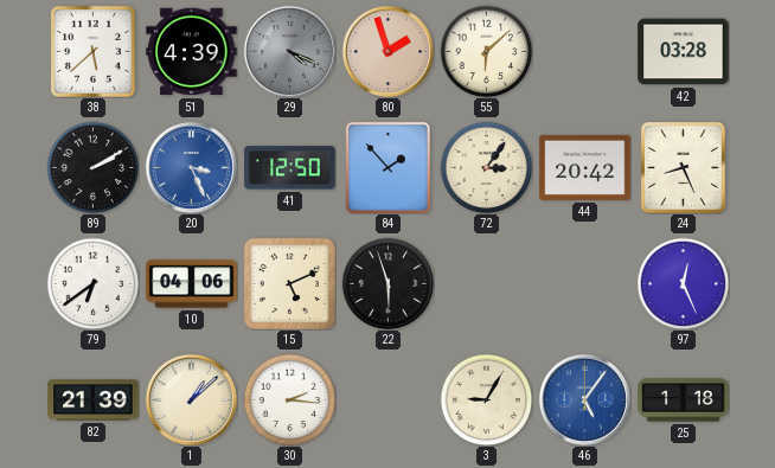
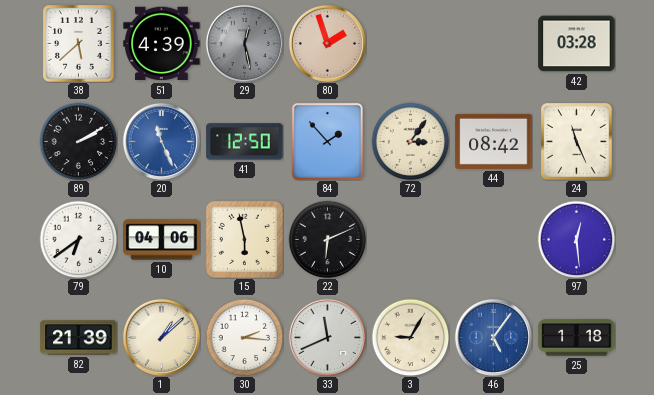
29: 4:19 -> 12:28 (244, 43)
55: 6:08 -> none (486, 51)
20: 3:26 -> 11:26 (161, 141)
44: 20:42 -> 08:42 (494, 141)
24: 8:26 -> 11:26 (577, 142)
15: 5:11 -> 5:58 (244, 239)
22: 5:57 -> 6:11 (327, 239)
97: 12:26 -> 12:29 (576, 239)
33: none -> 11:41 (327, 337)
